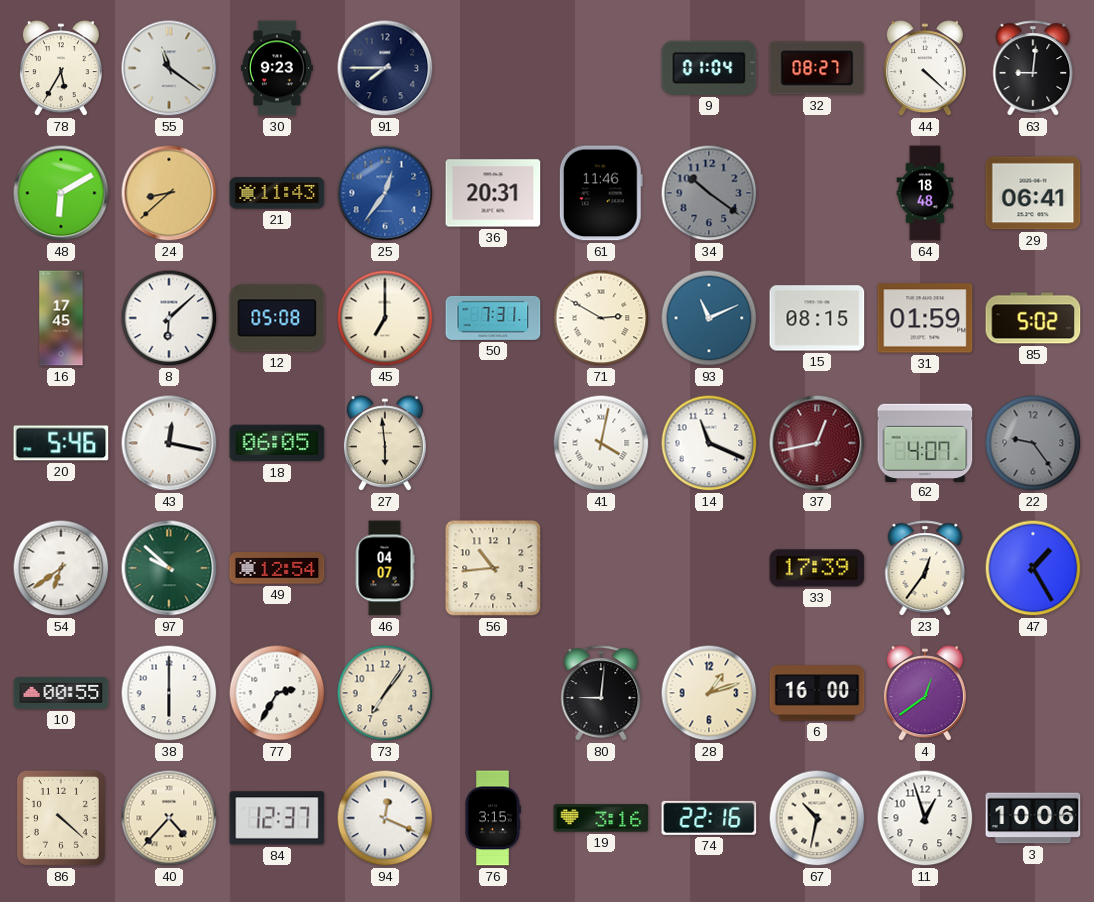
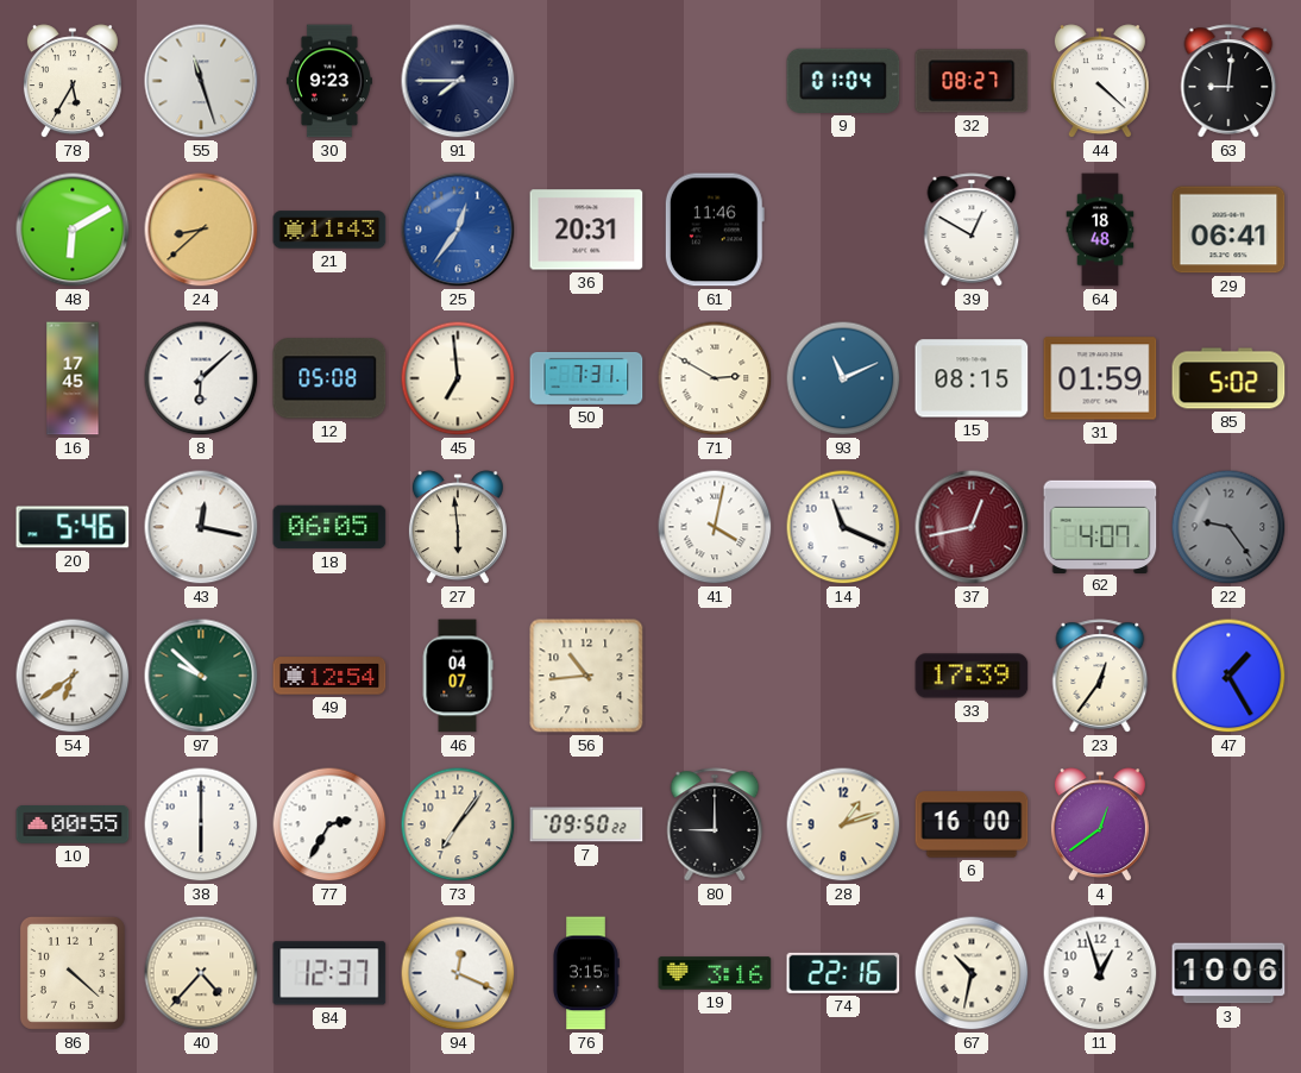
55: 11:21 -> 11:27 (201, 81)
34: 10:21 -> none (709, 193)
39: none -> 12:50 (972, 230)
45: 7:00 -> 6:59 (458, 378)
7: none -> 09:50 (586, 824)
80: 9:01 -> 9:00 (715, 824)
